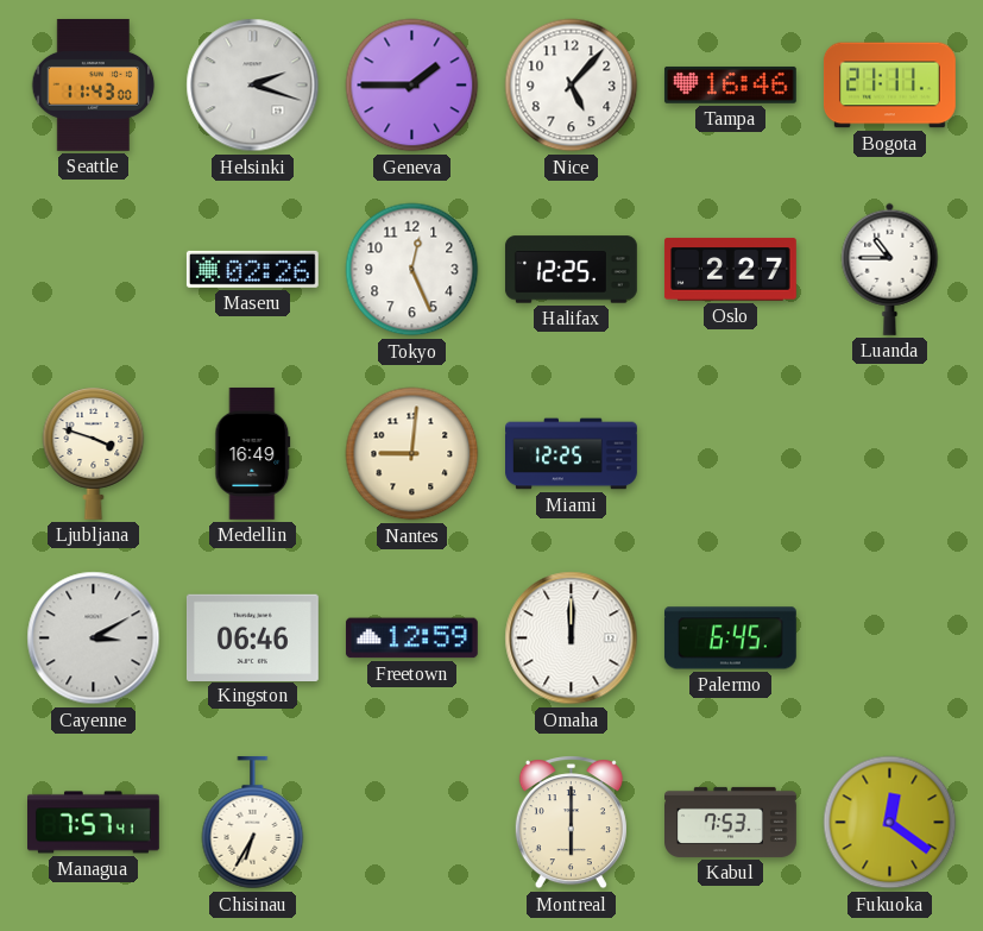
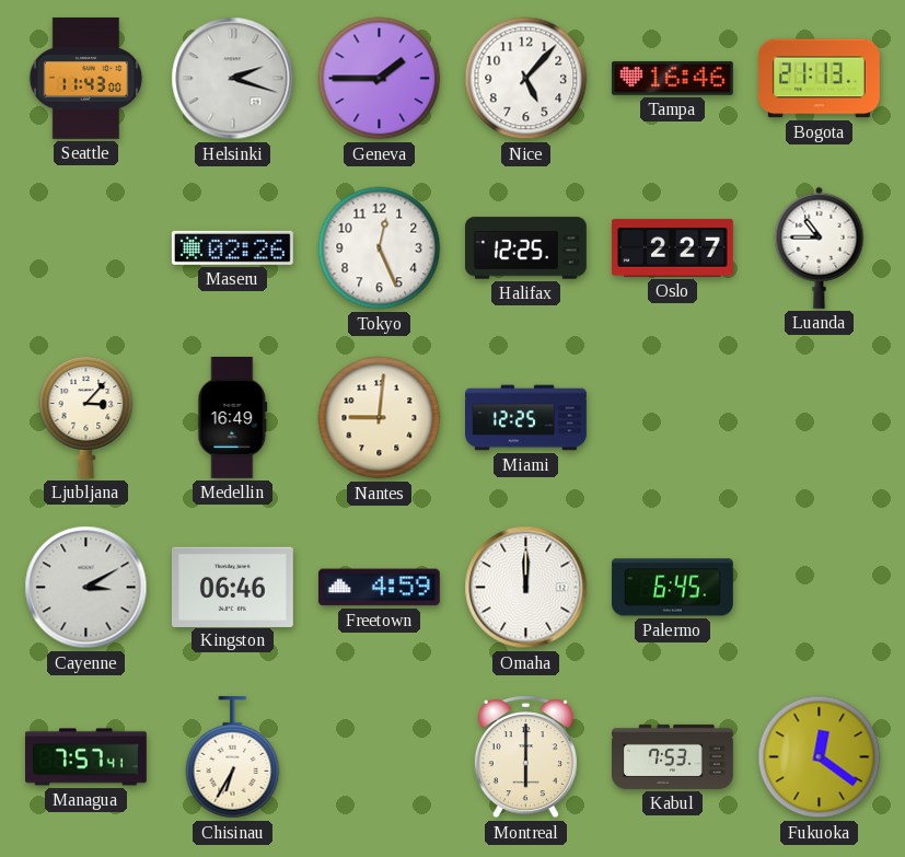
Bogota: 21:11 -> 21:13 (819, 79)
Ljubljana: 3:48 -> 3:07 (86, 417)
Freetown: 12:59 -> 4:59 (379, 588)
